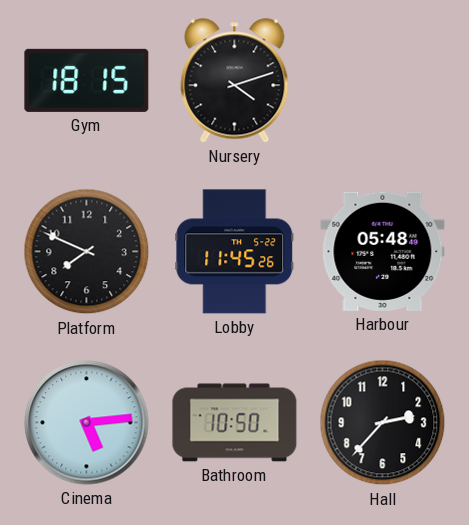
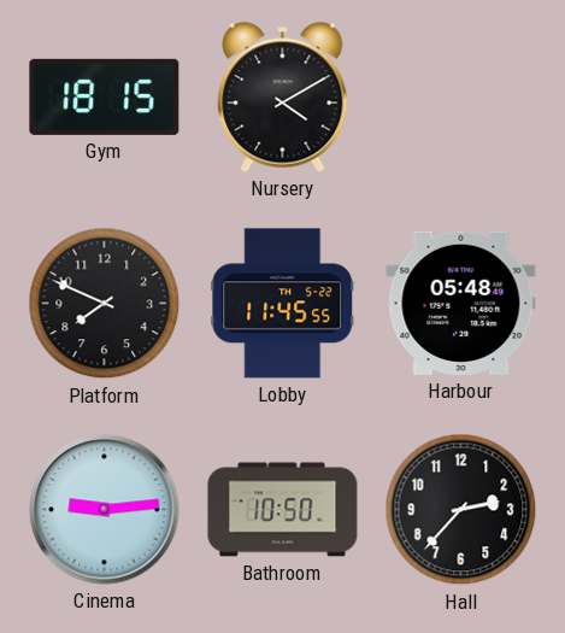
Nursery: 4:12 -> 4:10 (283, 98)
Lobby: 11:45:26 -> 11:45:55 (283, 304)
Cinema: 5:14 -> 9:14 (105, 510)
